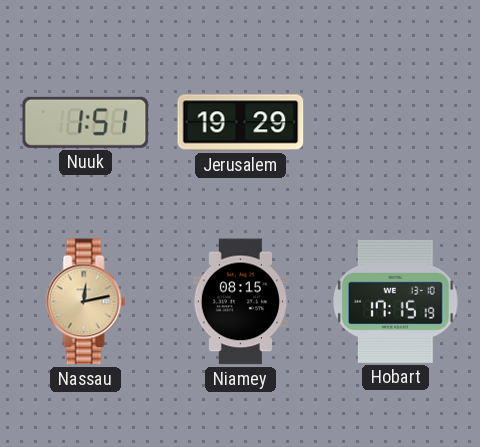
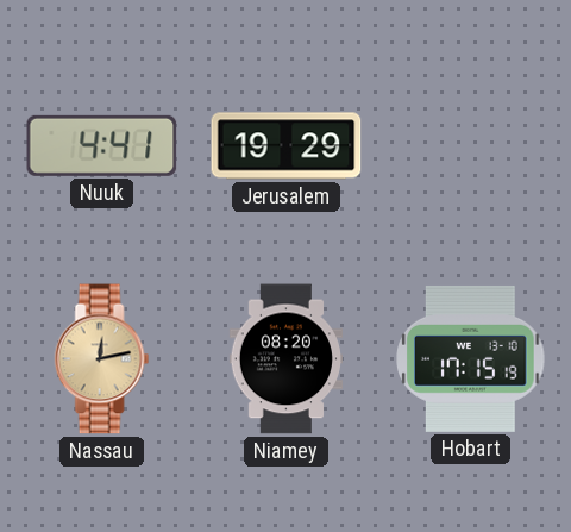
Nuuk: 1:51 -> 4:41 (102, 145)
Niamey: 08:15 -> 08:20 (285, 359)
